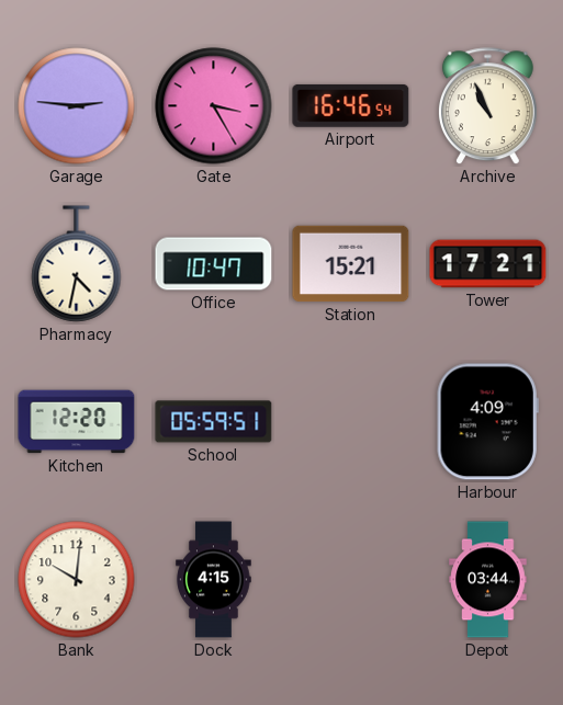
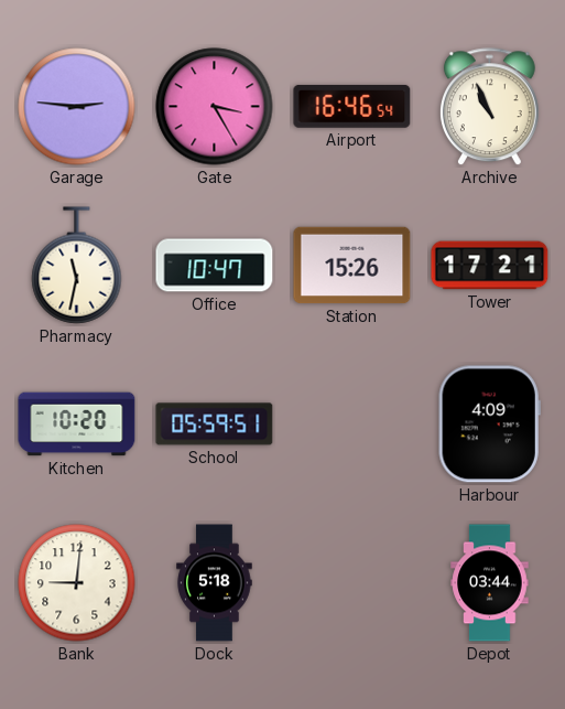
Pharmacy: 4:32 -> 11:32 (77, 266)
Station: 15:21 -> 15:26 (352, 266)
Kitchen: 12:20 -> 10:20 (77, 425)
Bank: 10:01 -> 9:01 (77, 583)
Dock: 4:15 -> 5:18 (215, 583)
